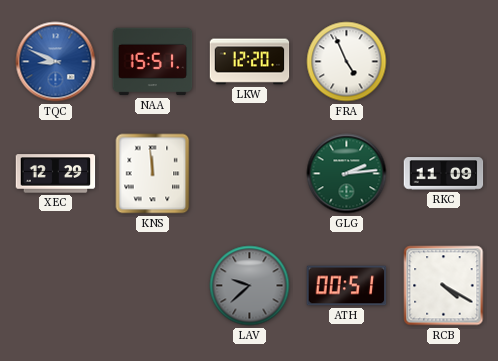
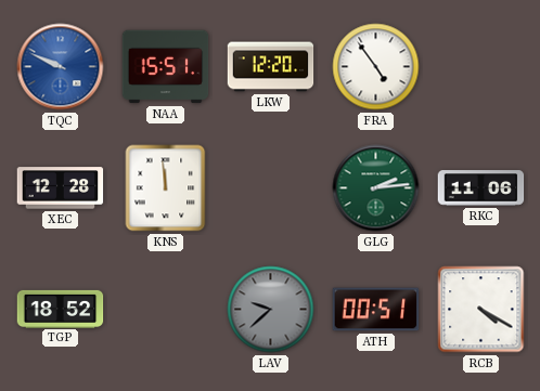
TQC: 8:49 -> 9:49 (61, 67)
FRA: 4:56 -> 4:54 (376, 67)
XEC: 12:29 -> 12:28 (61, 188)
RKC: 11:09 -> 11:06 (481, 188)
TGP: none -> 18:52 (61, 309)
